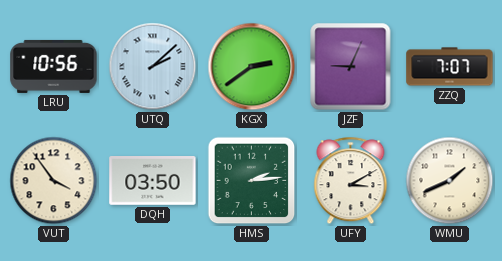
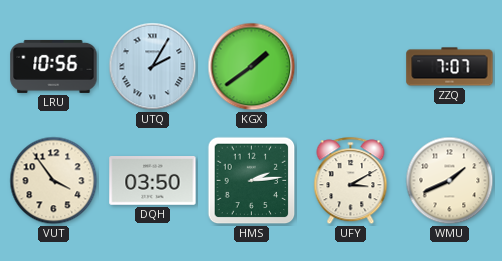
UTQ: 2:08 -> 2:05 (153, 67)
KGX: 2:39 -> 1:39 (252, 67)
JZF: 9:04 -> none (351, 67)
